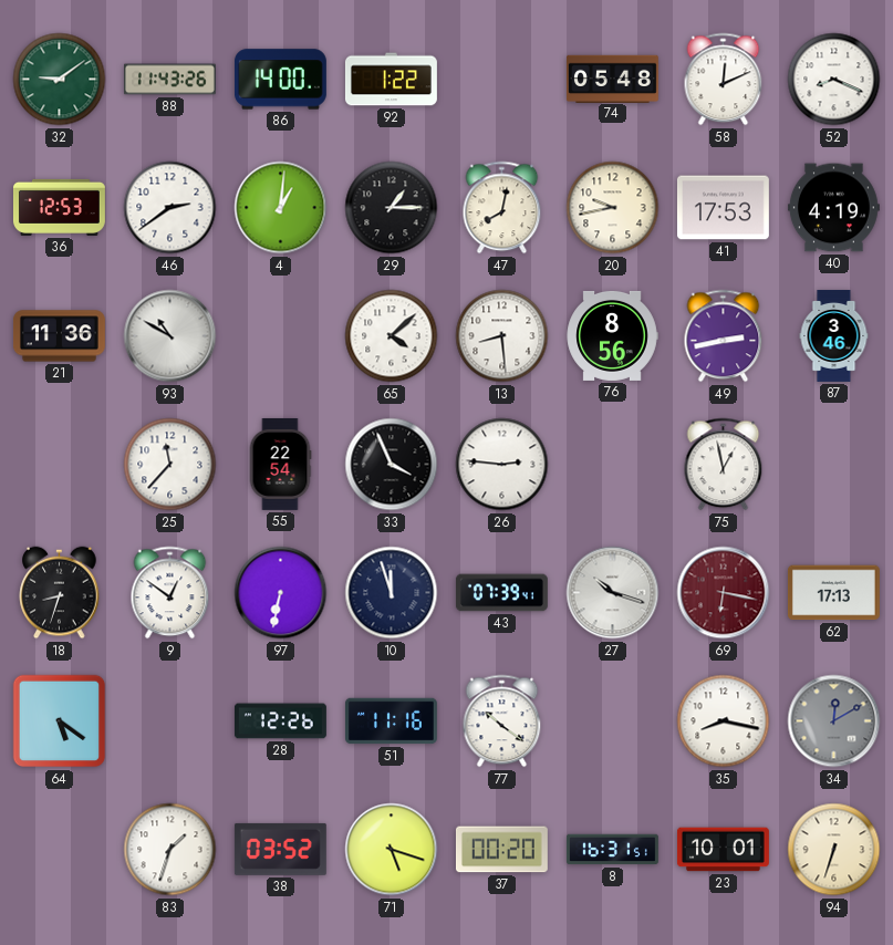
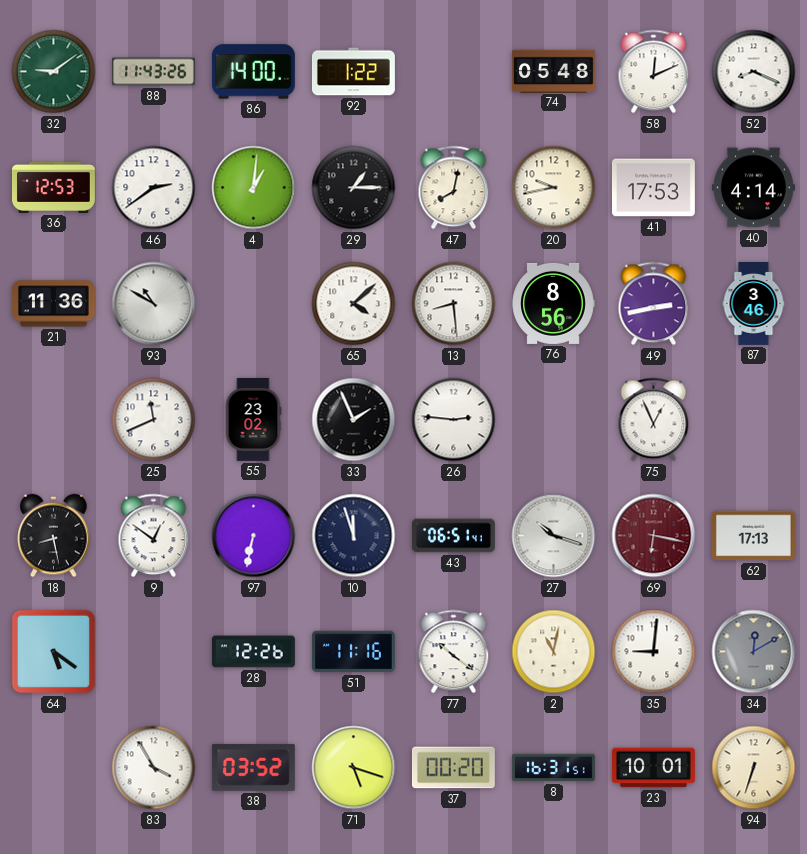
40: 4:19 -> 4:14 (753, 188)
25: 11:37 -> 11:41 (154, 420)
55: 22:54 -> 23:02 (253, 419)
33: 3:56 -> 1:56 (354, 420)
75: 12:58 -> 12:56 (654, 420)
18: 8:33 -> 8:28 (54, 536)
43: 07:39 -> 06:51 (453, 536)
2: none -> 11:02 (554, 652)
35: 8:17 -> 9:01 (654, 652)
83: 1:33 -> 3:55 (154, 768)
